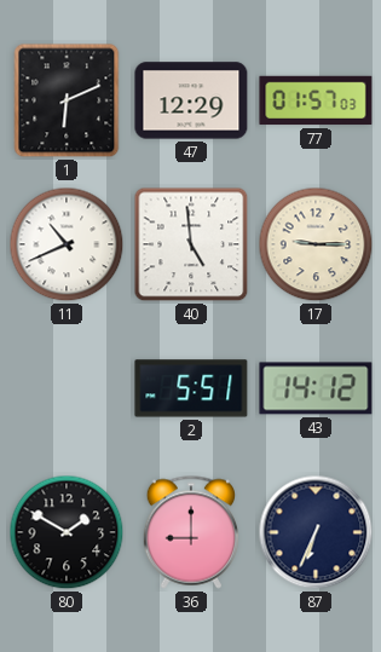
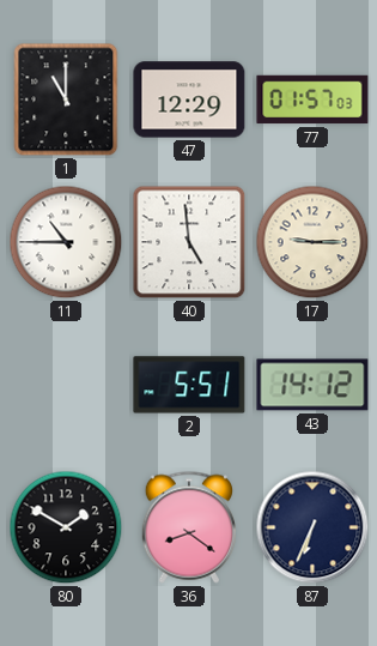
1: 6:11 -> 11:00 (66, 99)
11: 10:41 -> 10:45 (66, 242)
36: 9:00 -> 8:21 (188, 527)
